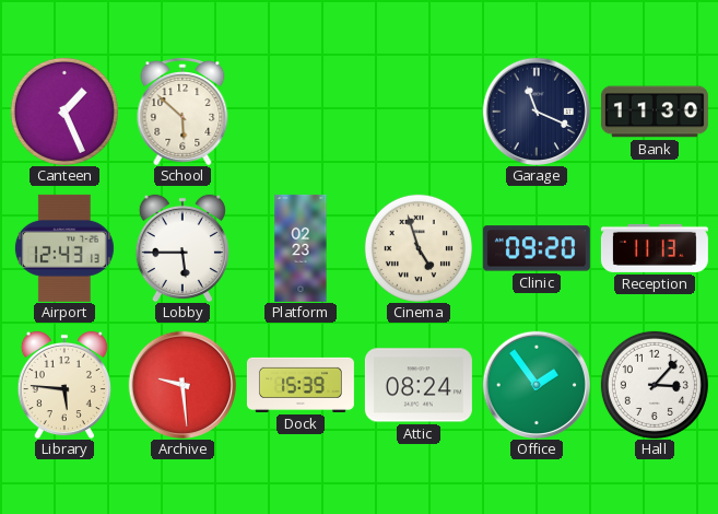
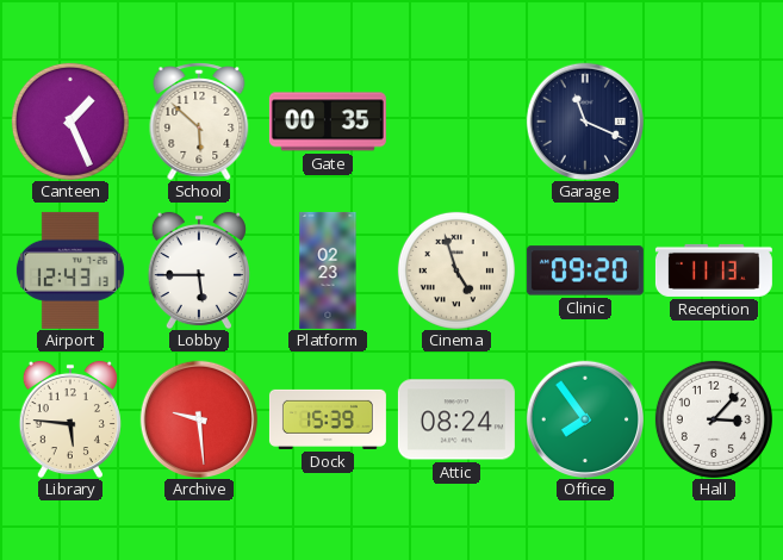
Gate: none -> 00:35 (328, 122)
Bank: 11:30 -> none (655, 112)
Office: 1:54 -> 7:54 (584, 418)
